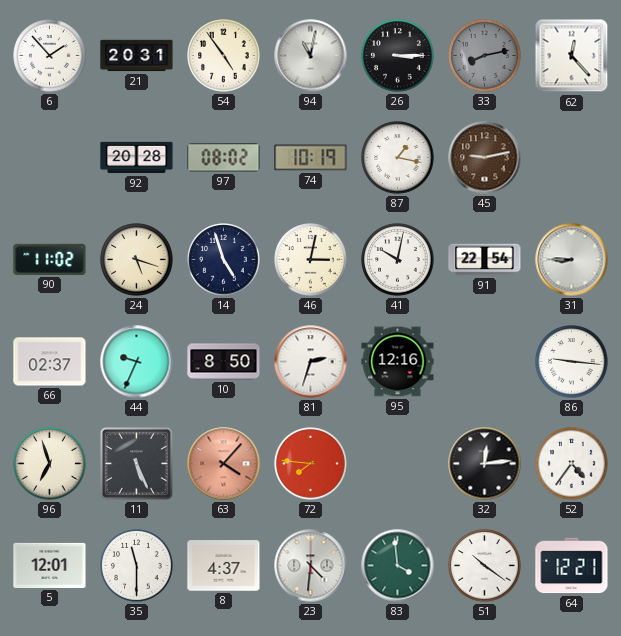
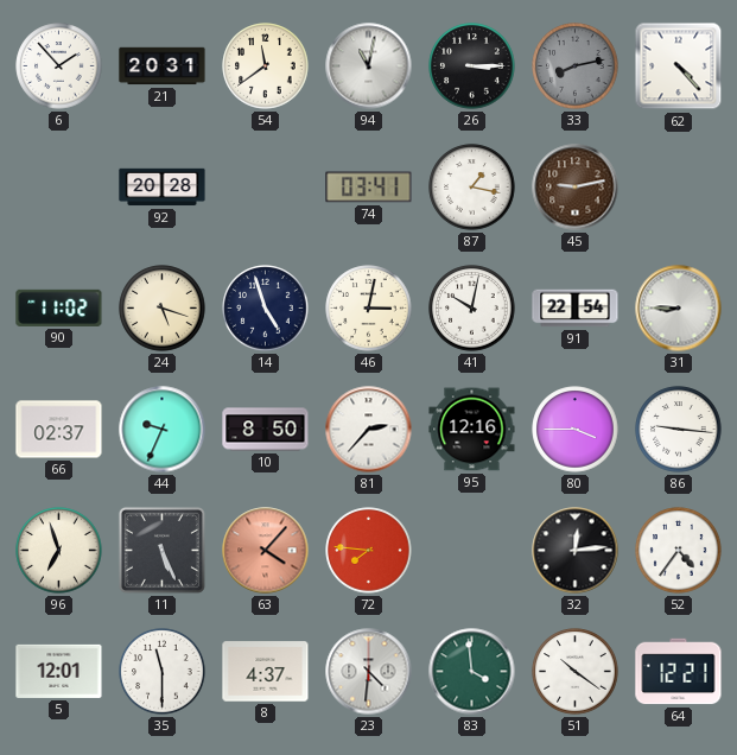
54: 4:54 -> 11:39 (266, 66)
62: 12:23 -> 4:23 (679, 66)
97: 08:02 -> none (224, 158)
74: 10:19 -> 03:41 (369, 188)
81: 2:33 -> 2:37 (369, 430)
80: none -> 3:45 (576, 430)
